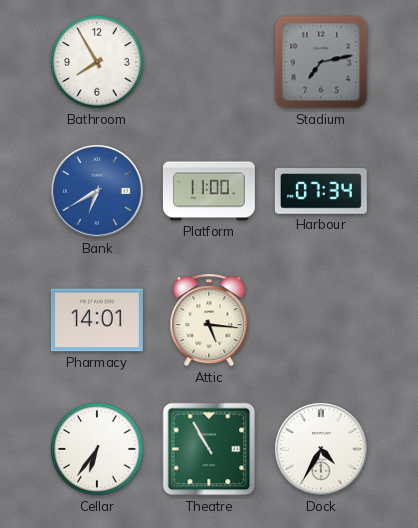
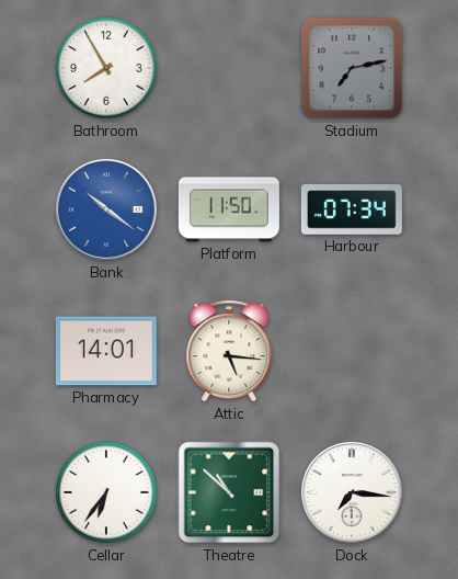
Bank: 6:40 -> 10:21 (106, 209)
Platform: 11:00 -> 11:50 (229, 209)
Theatre: 10:55 -> 10:52 (229, 492)
Dock: 4:35 -> 7:16 (352, 492)
